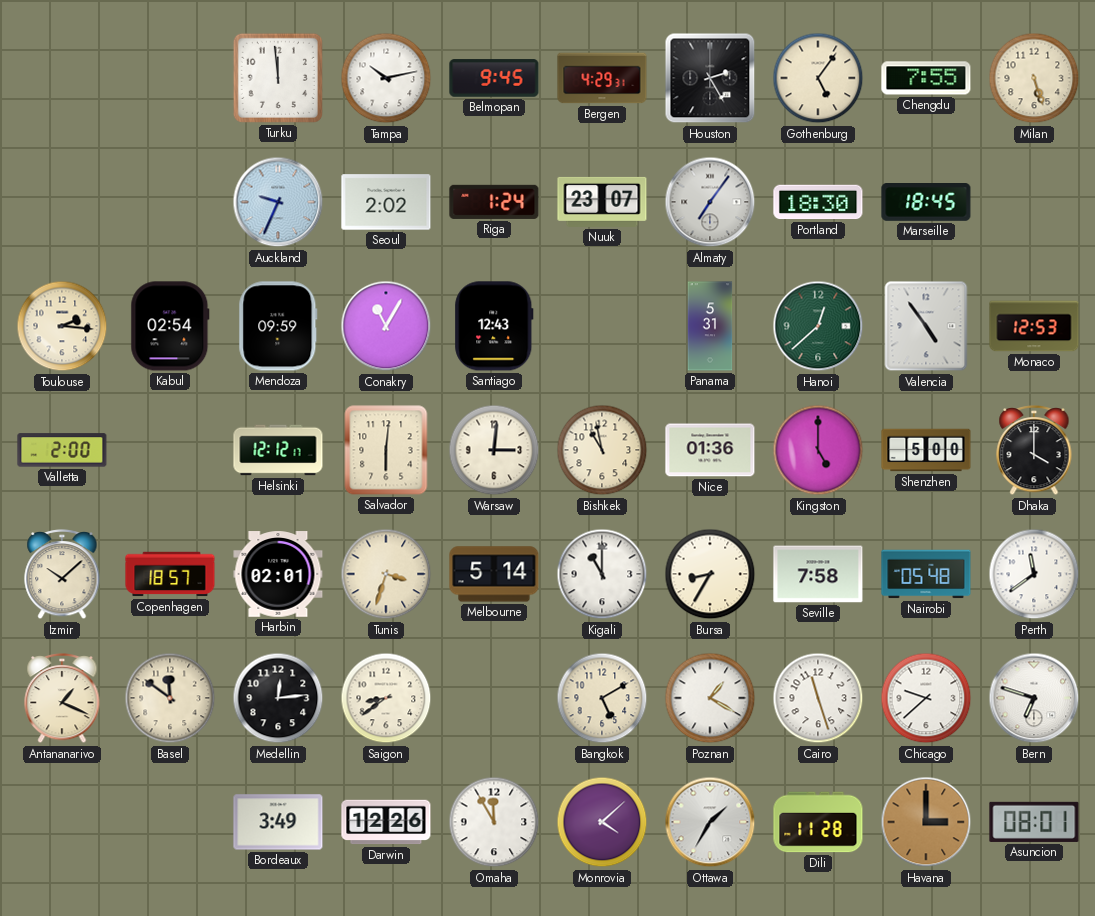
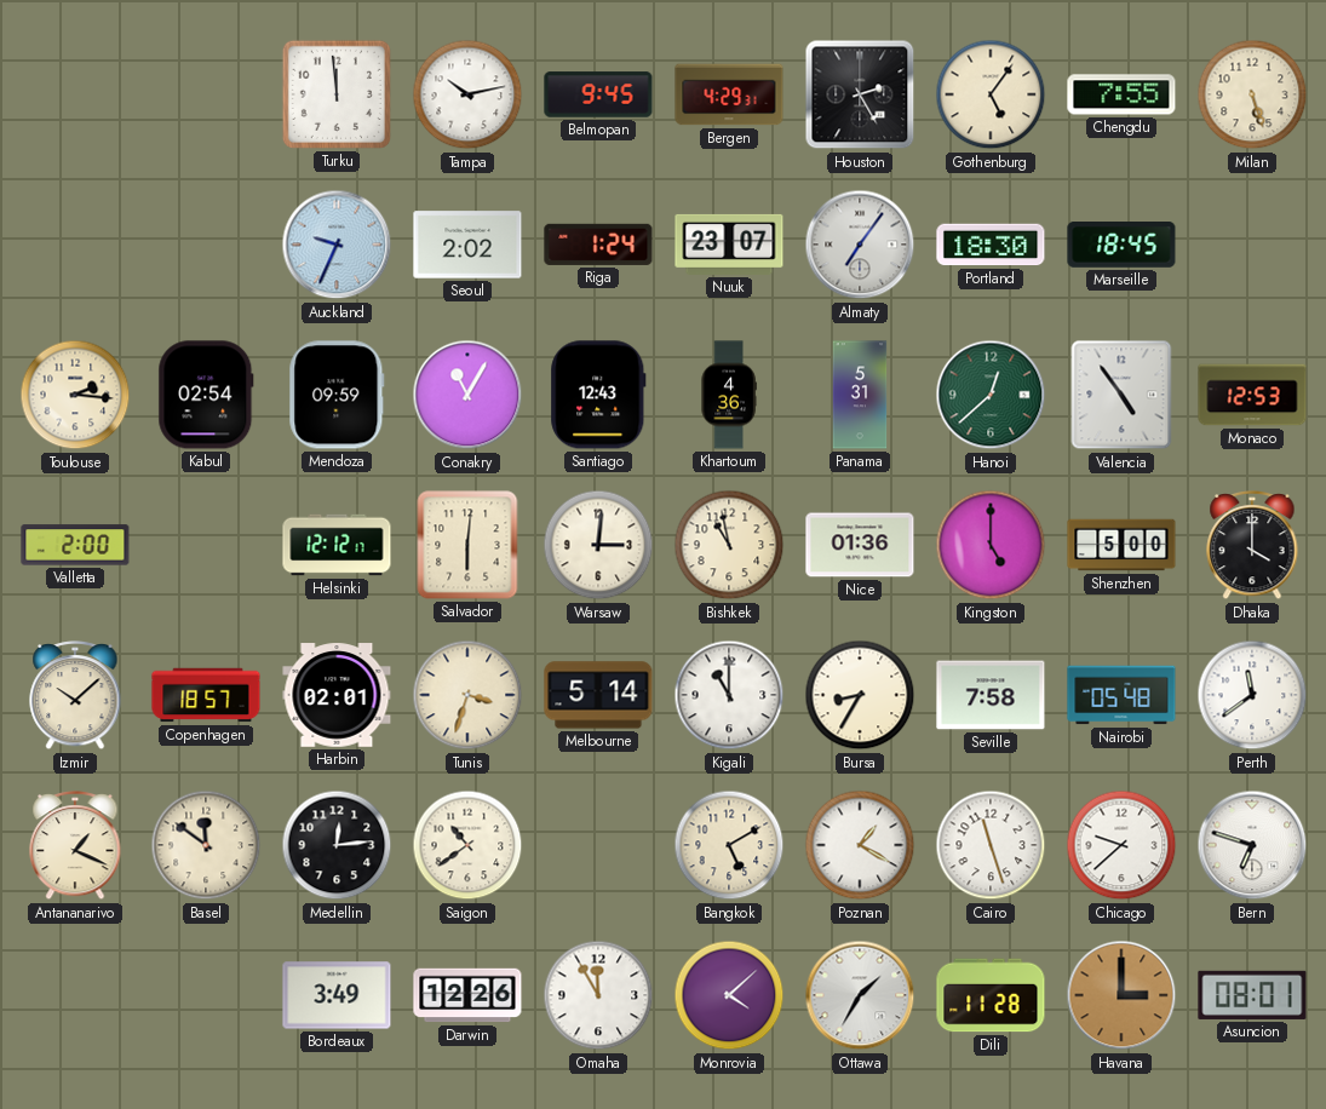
Khartoum: none -> 4:36 (729, 395)
Saigon: 8:39 -> 10:39 (467, 845)
